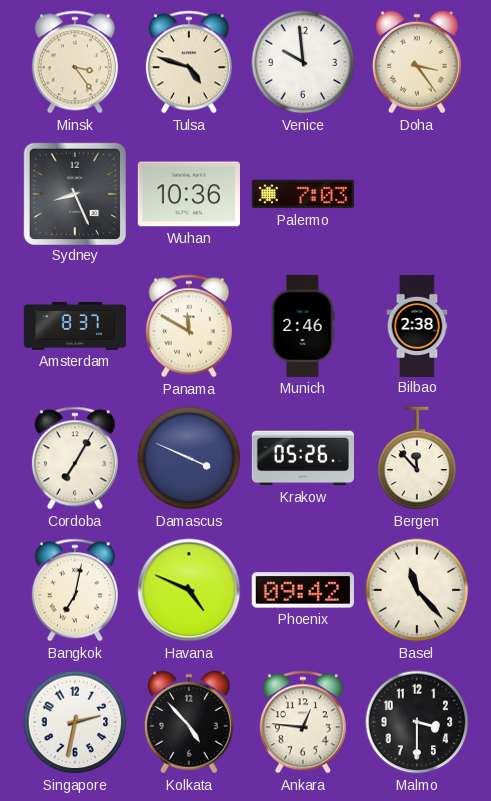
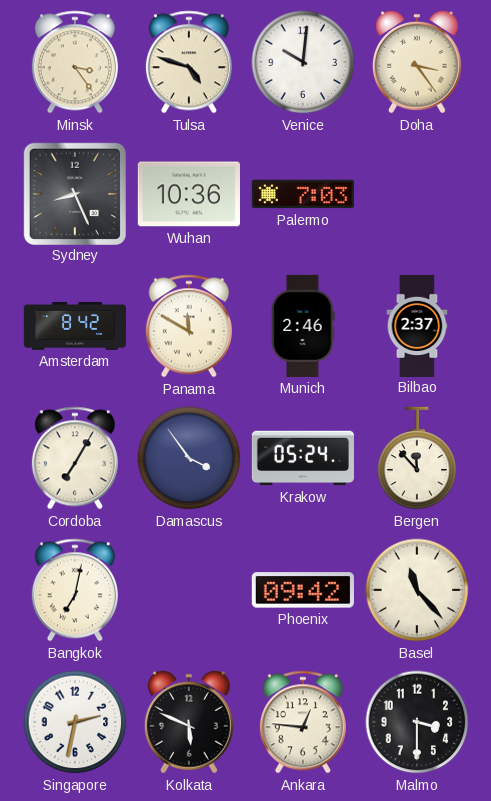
Venice: 9:59 -> 10:01 (303, 62)
Amsterdam: 8:37 -> 8:42 (75, 326)
Bilbao: 2:38 -> 2:37 (417, 325)
Damascus: 3:49 -> 3:54 (189, 458)
Krakow: 05:26 -> 05:24 (303, 458)
Havana: 4:49 -> none (189, 590)
Kolkata: 4:53 -> 5:49 (189, 722)
